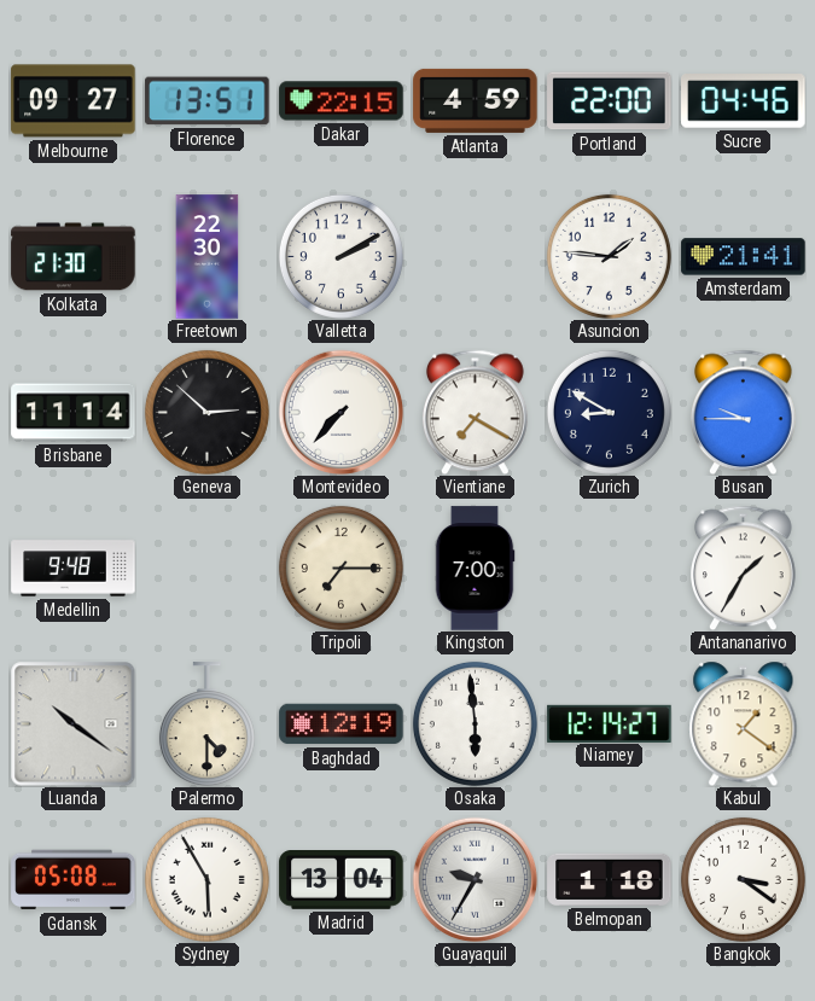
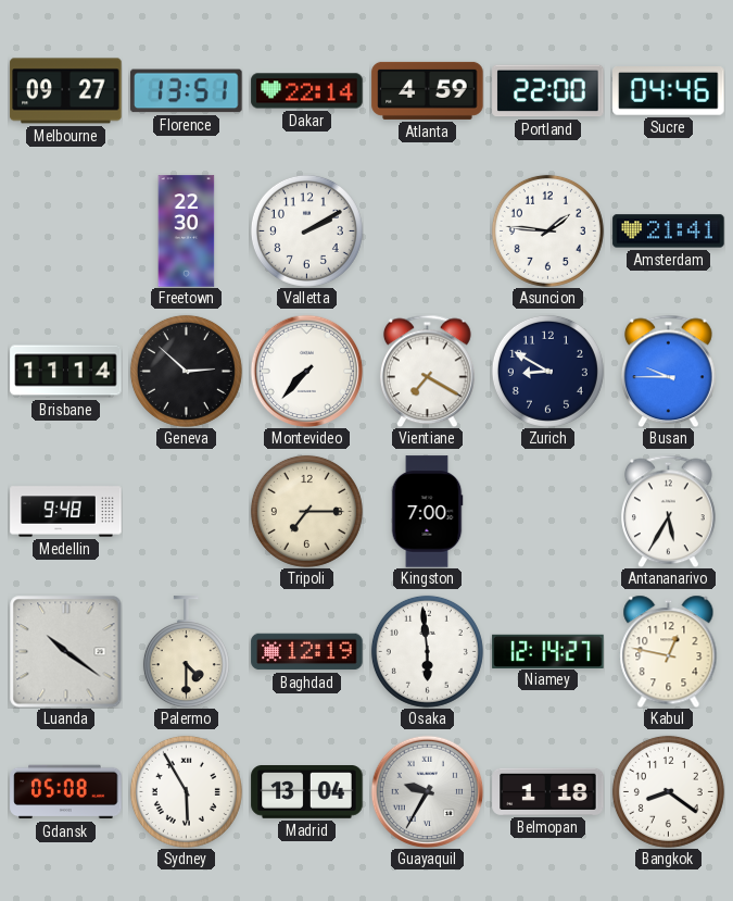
Dakar: 22:15 -> 22:14 (307, 91)
Kolkata: 21:30 -> none (74, 257)
Antananarivo: 1:35 -> 5:35 (668, 511)
Kabul: 1:21 -> 12:47 (669, 651)
Bangkok: 3:21 -> 8:21 (668, 791)
